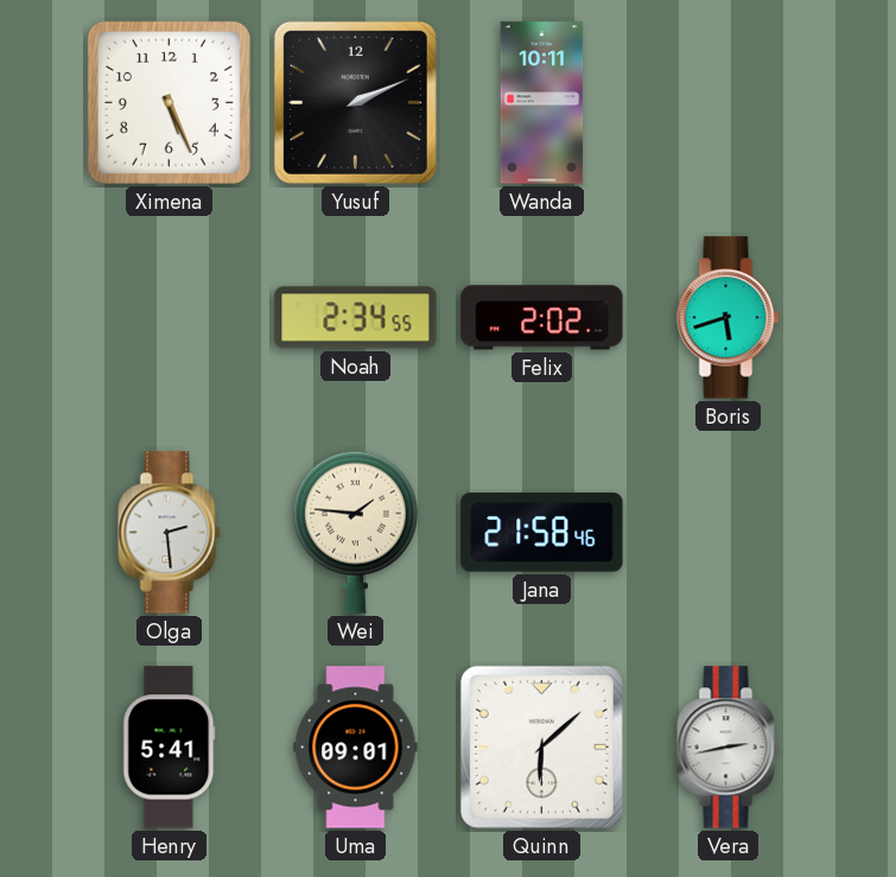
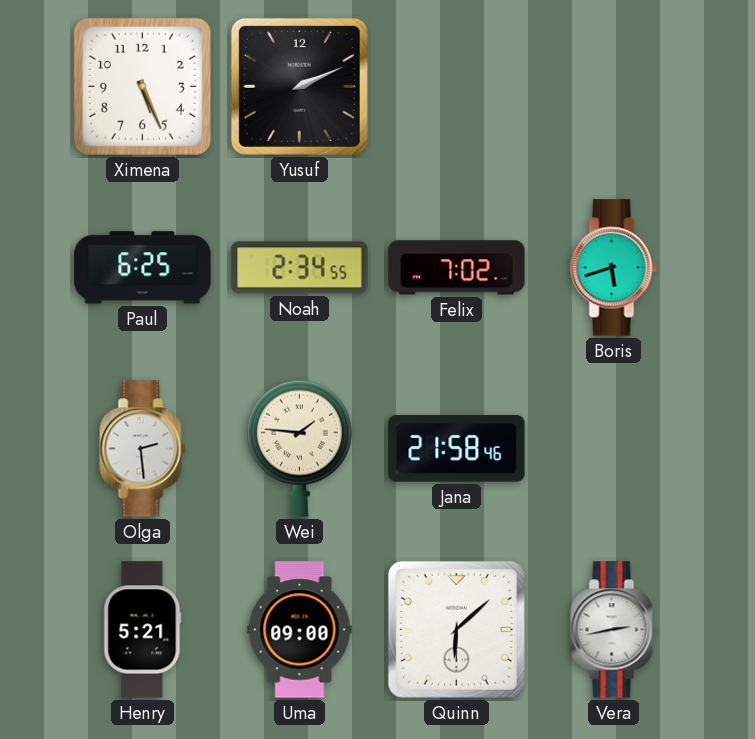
Wanda: 10:11 -> none (542, 103)
Paul: none -> 6:25 (143, 268)
Felix: 2:02 -> 7:02 (457, 268)
Henry: 5:41 -> 5:21 (143, 630)
Uma: 09:01 -> 09:00 (300, 630)
